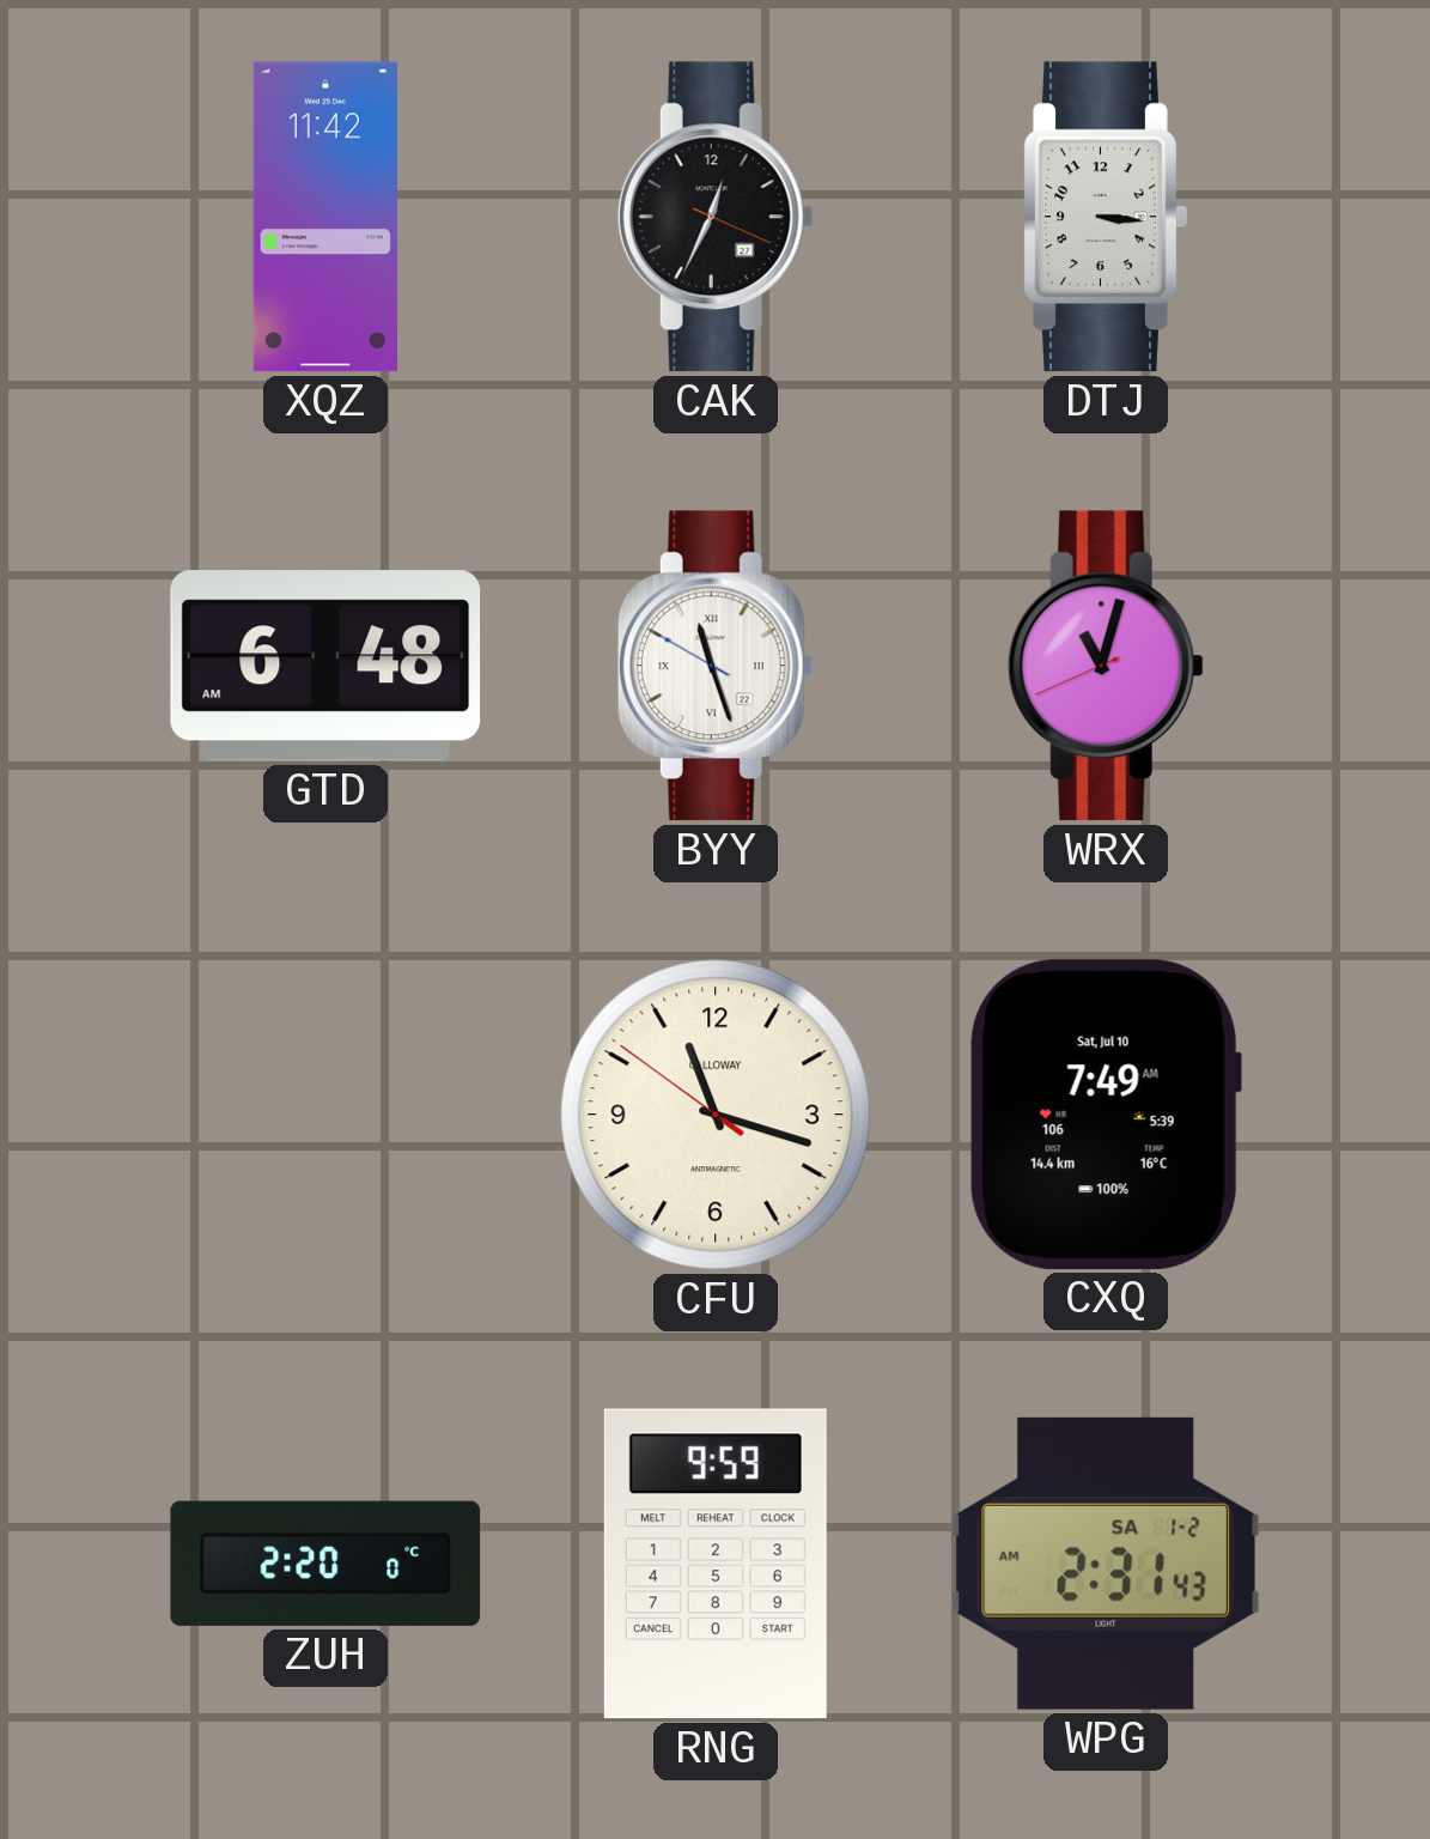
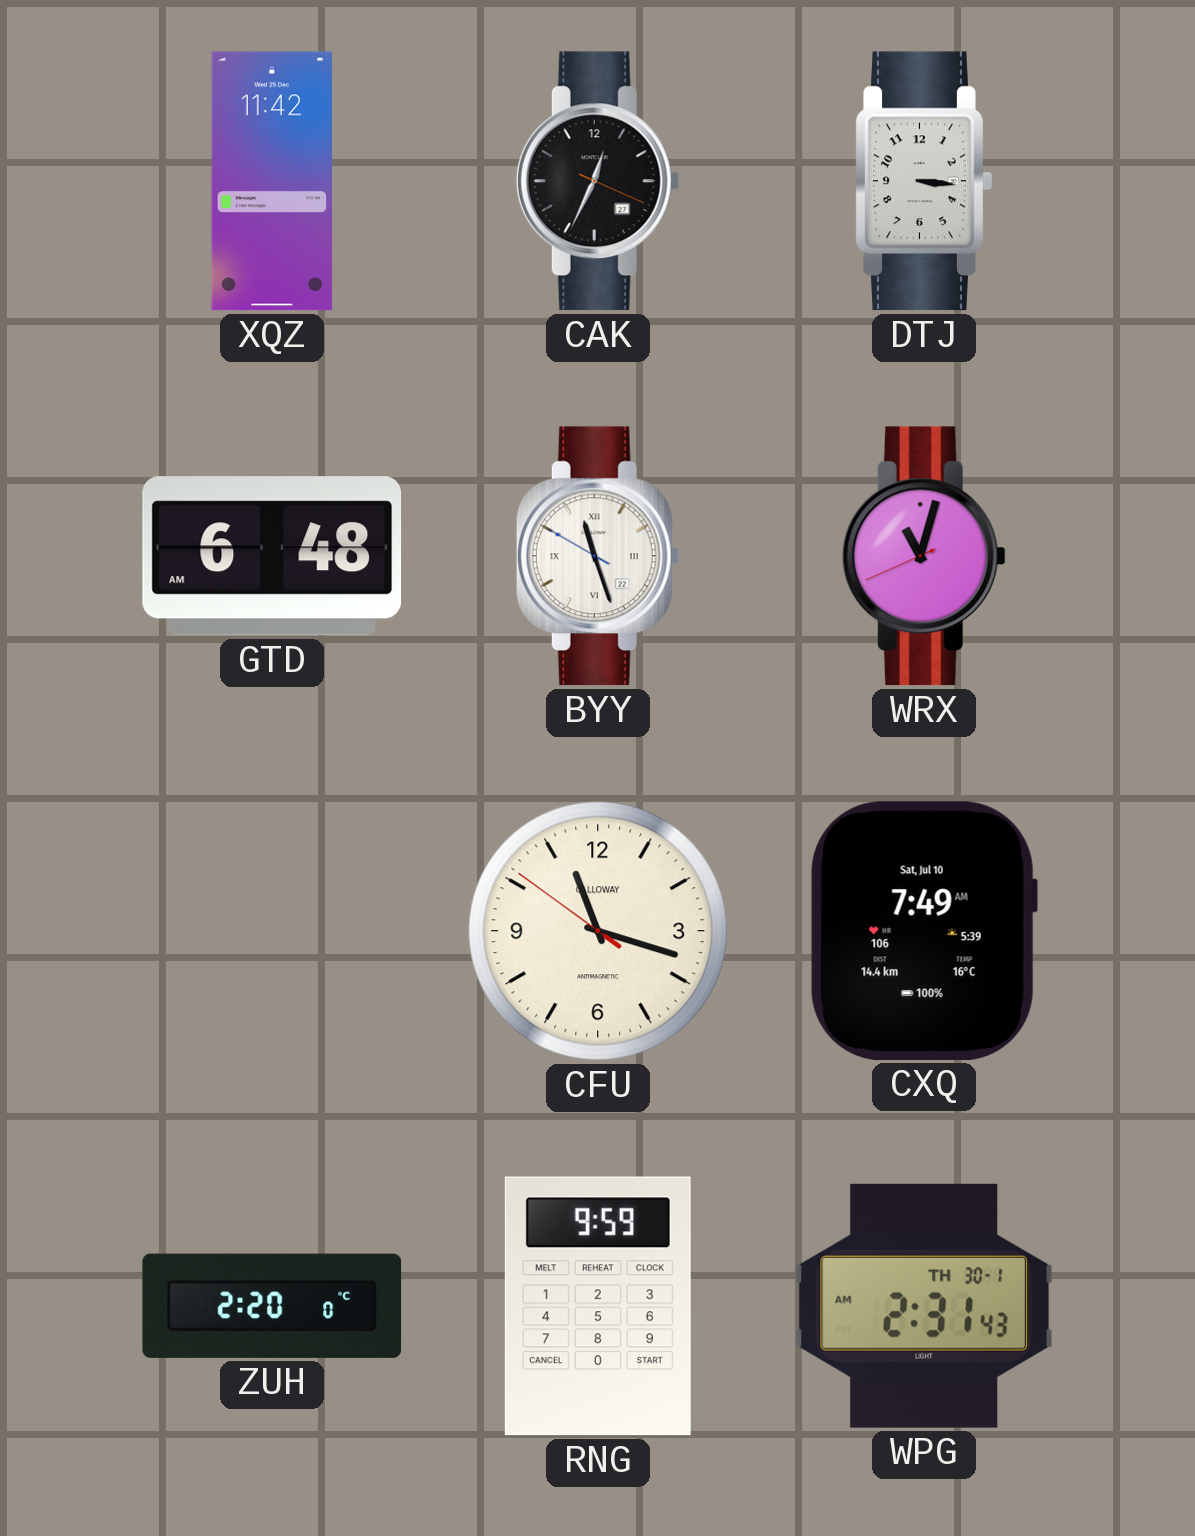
WPG date: SA 1-2 -> TH 30-1 (924, 1306)
